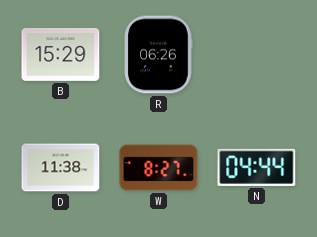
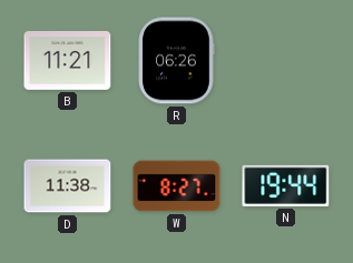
B: 15:29 -> 11:21 (68, 60)
N: 04:44 -> 19:44 (286, 185)
